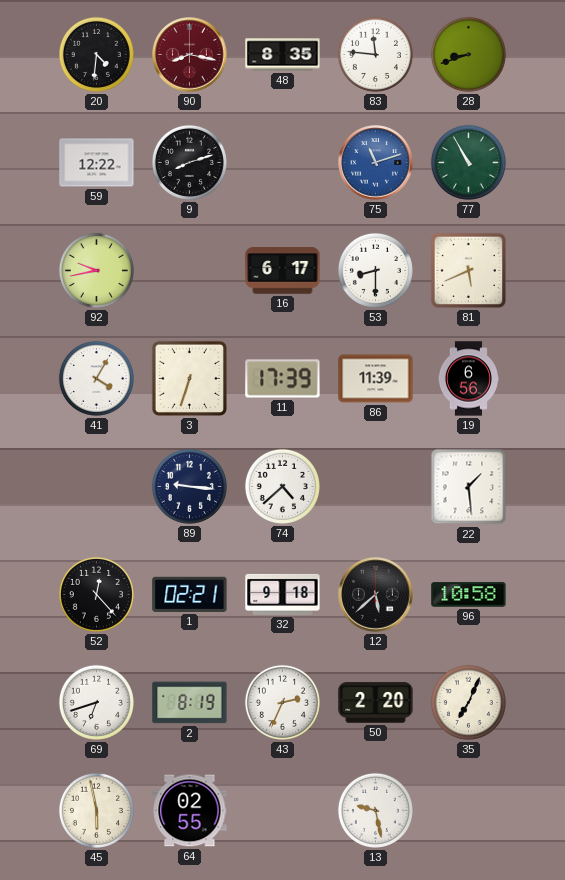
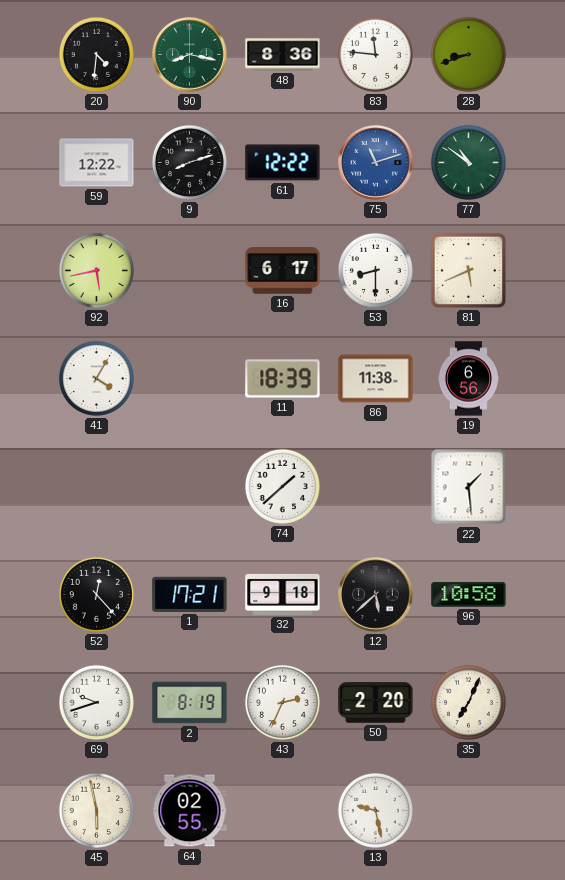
90 dial: burgundy -> green (190, 55)
48: 8:35 -> 8:36 (283, 55)
61: none -> 12:22 (283, 163)
77: 10:55 -> 10:51 (468, 162)
92: 9:43 -> 5:43 (96, 270)
3: 6:33 -> none (189, 378)
11: 17:39 -> 18:39 (283, 379)
86: 11:39 -> 11:38 (376, 379)
89: 9:16 -> none (189, 486)
74: 4:38 -> 1:38 (282, 486)
1: 02:21 -> 17:21 (190, 594)
69: 6:42 -> 9:42 (96, 702)
